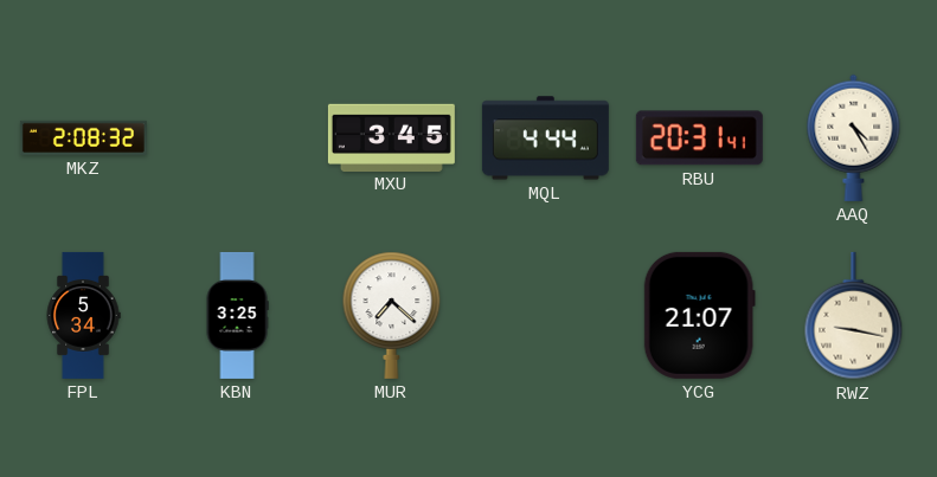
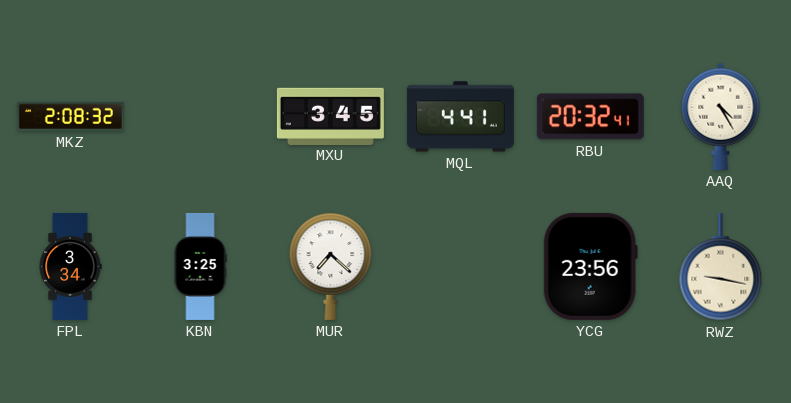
MQL: 4:44 -> 4:41 (460, 117)
RBU: 20:31 -> 20:32 (590, 117)
FPL: 5:34 -> 3:34 (70, 266)
YCG: 21:07 -> 23:56 (590, 266)
